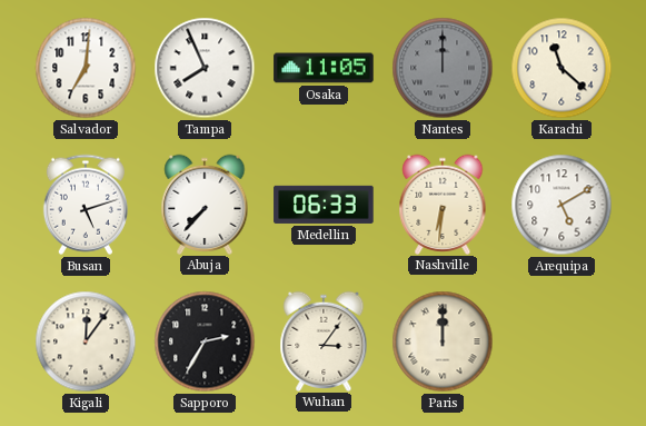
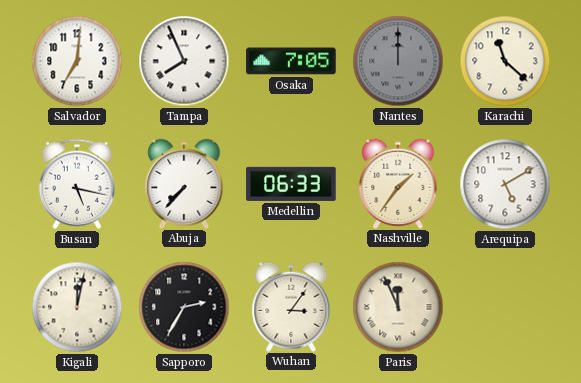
Osaka: 11:05 -> 7:05 (291, 61)
Busan: 5:12 -> 5:17 (77, 184)
Nashville: 6:31 -> 1:36 (398, 183)
Kigali: 12:06 -> 12:02 (77, 307)
Paris: 12:00 -> 11:56 (398, 307)
